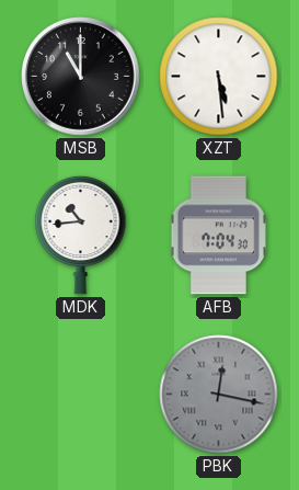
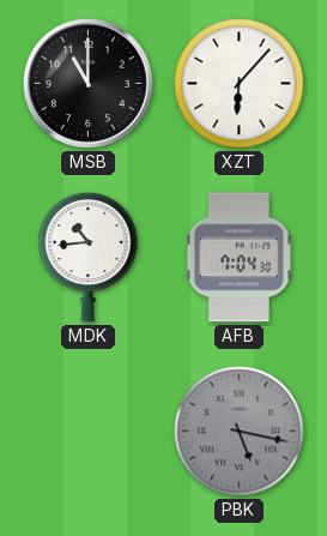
XZT: 5:29 -> 6:07 (240, 84)
PBK: 12:17 -> 5:17 (240, 432)
